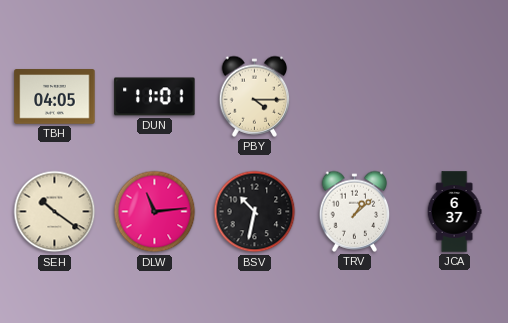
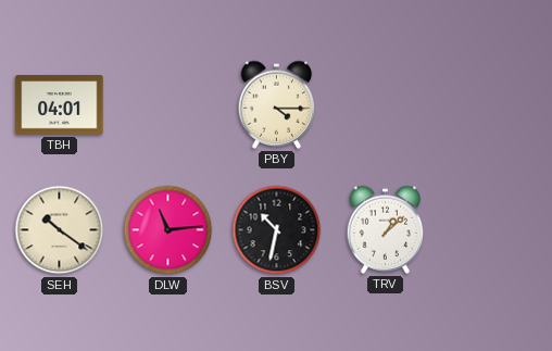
TBH: 04:05 -> 04:01 (60, 105)
DUN: 11:01 -> none (155, 97)
JCA: 6:37 -> none (454, 212)
